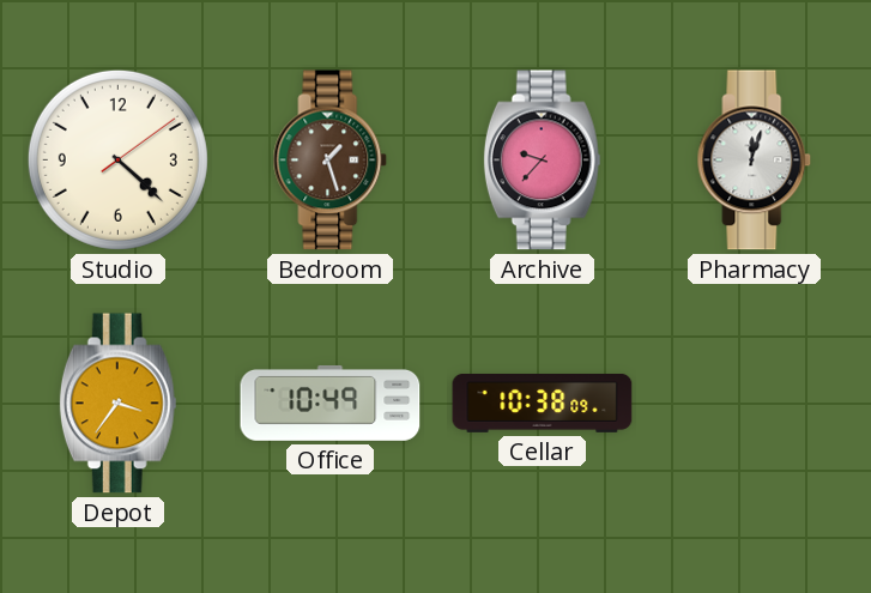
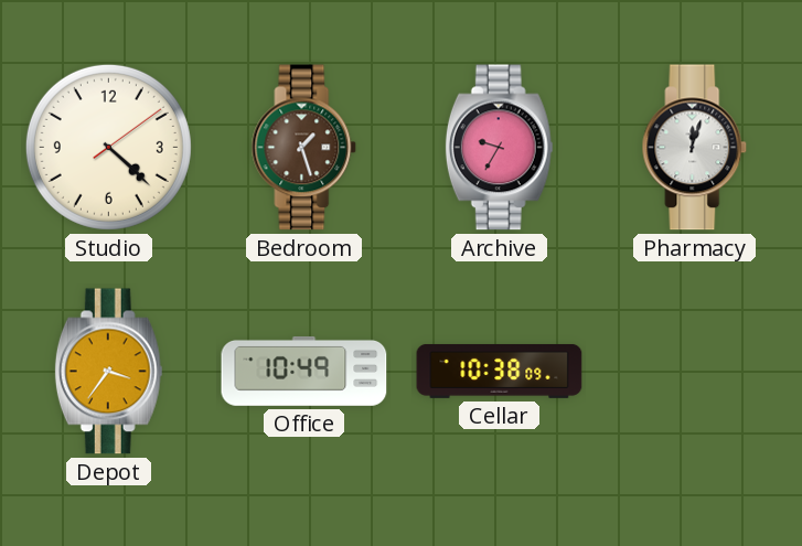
Archive: 9:37 -> 9:35 (499, 148)
